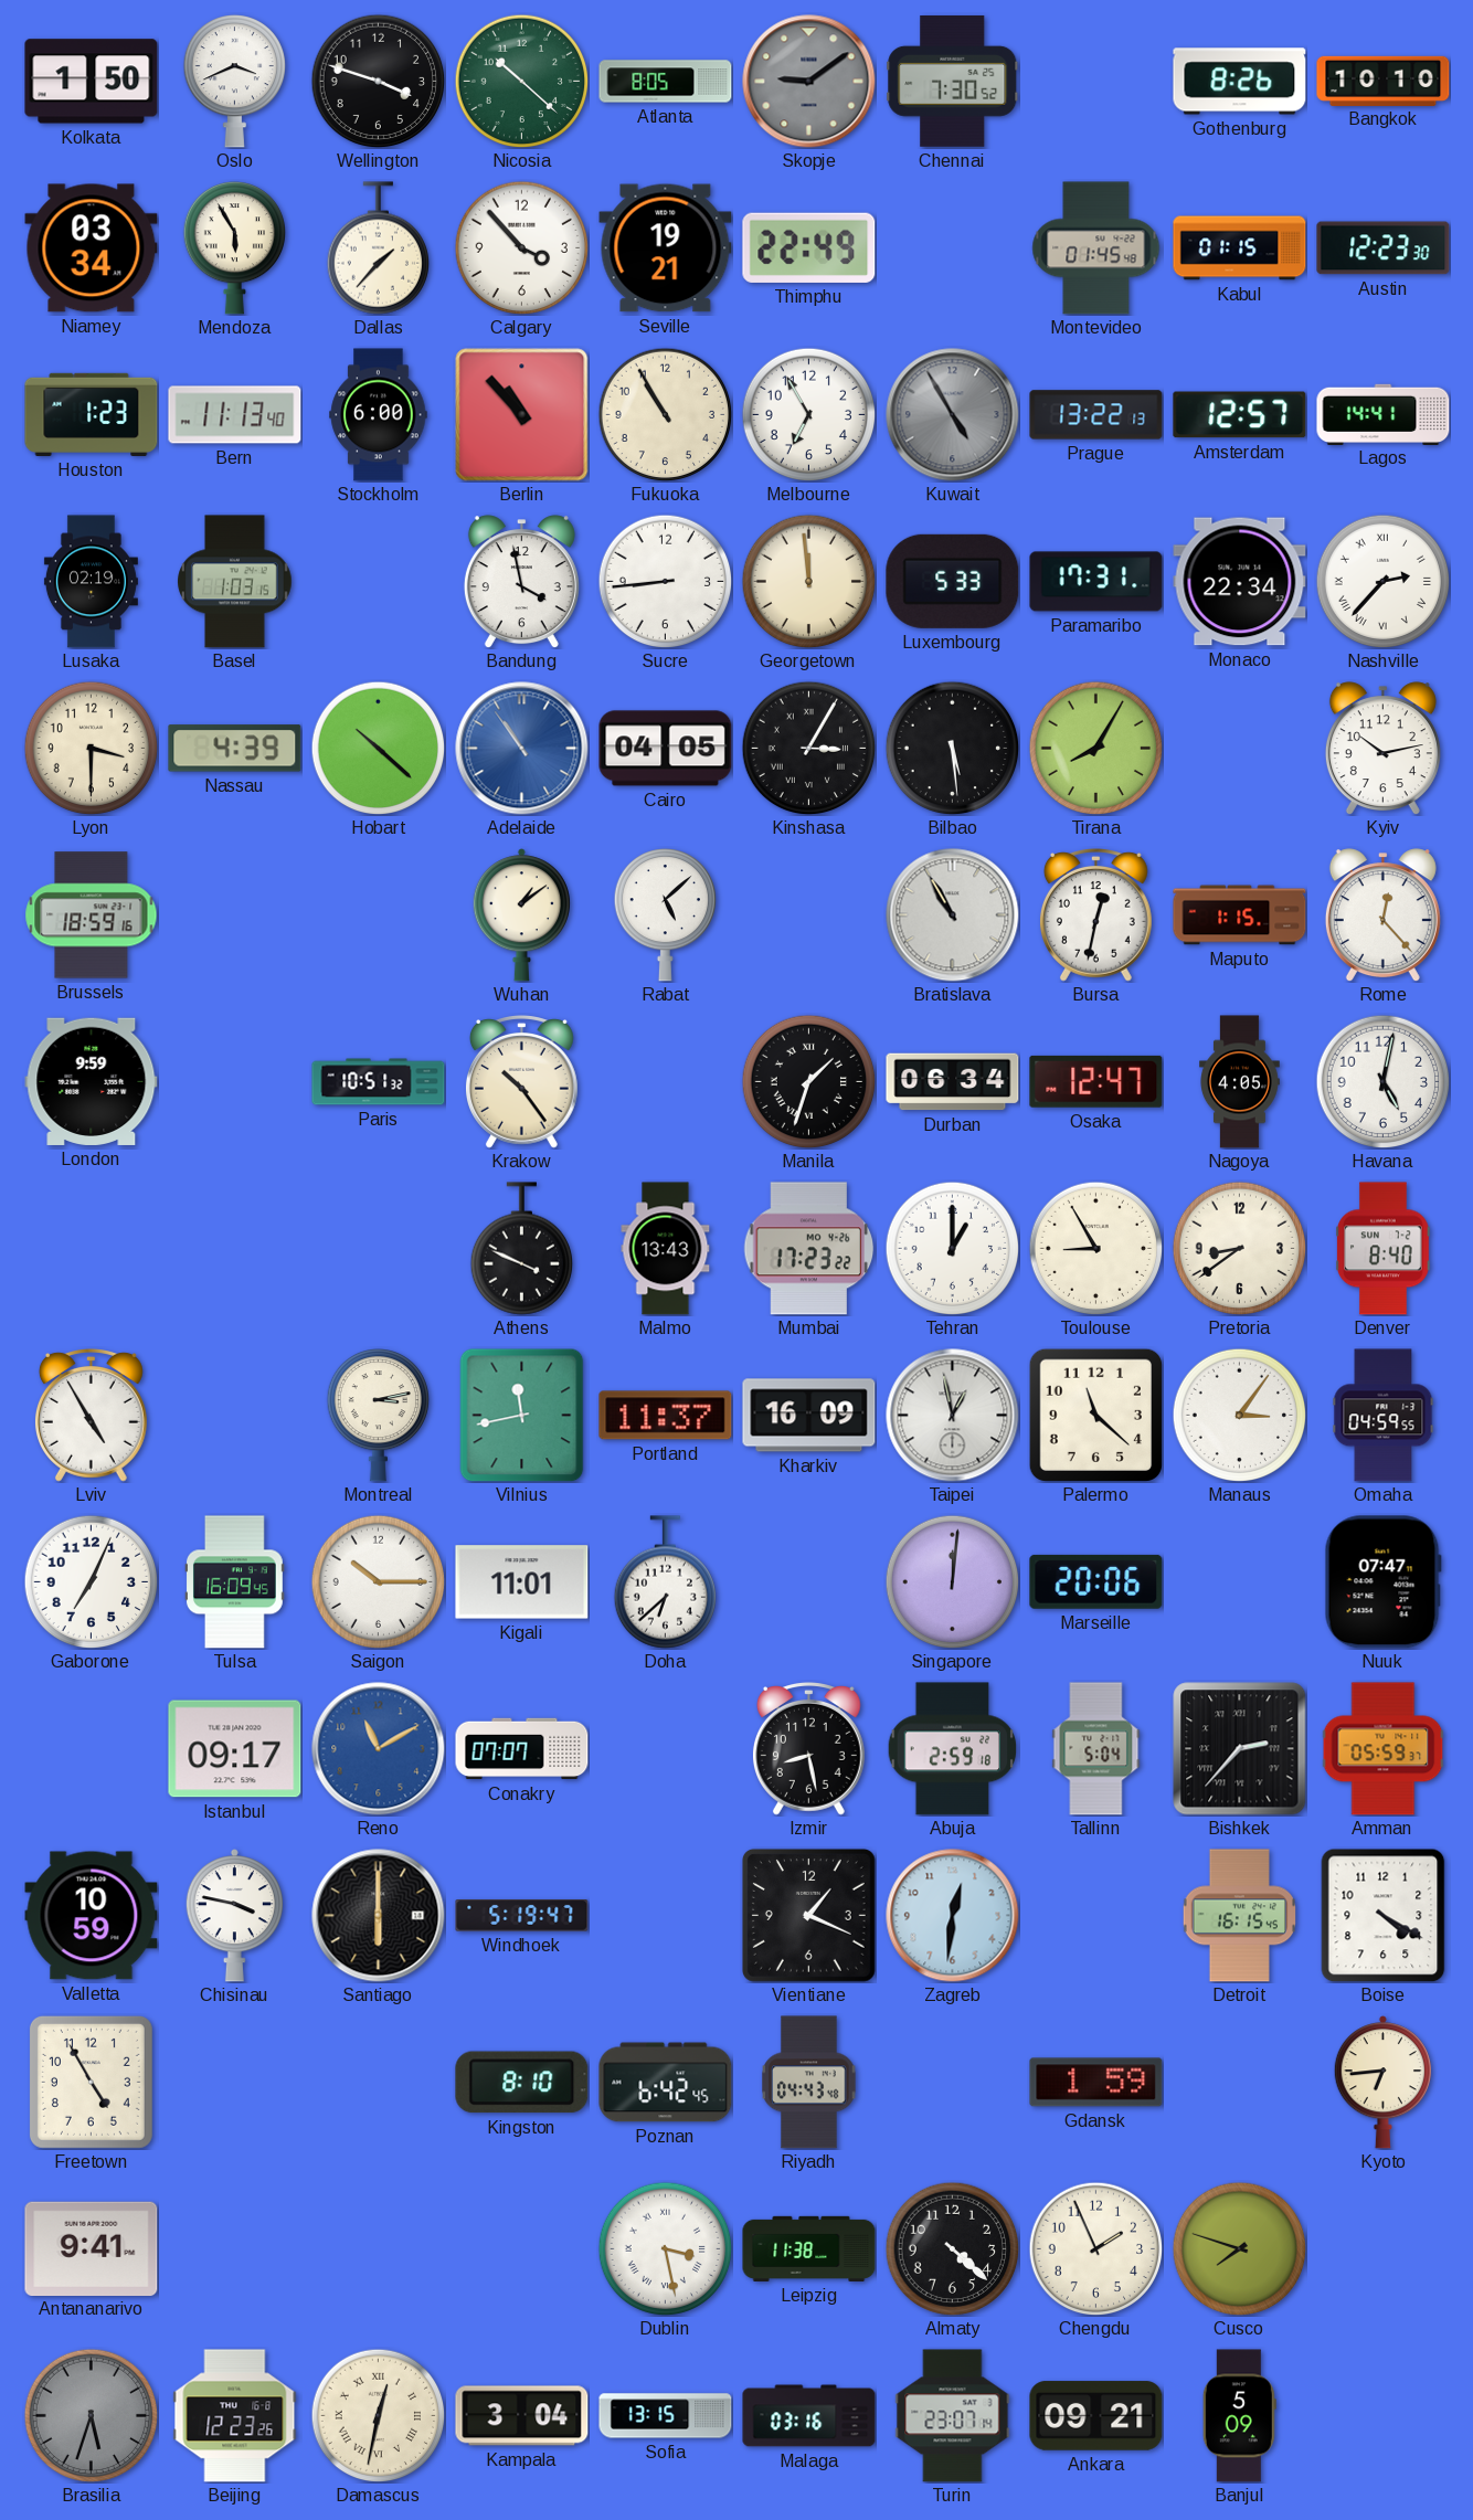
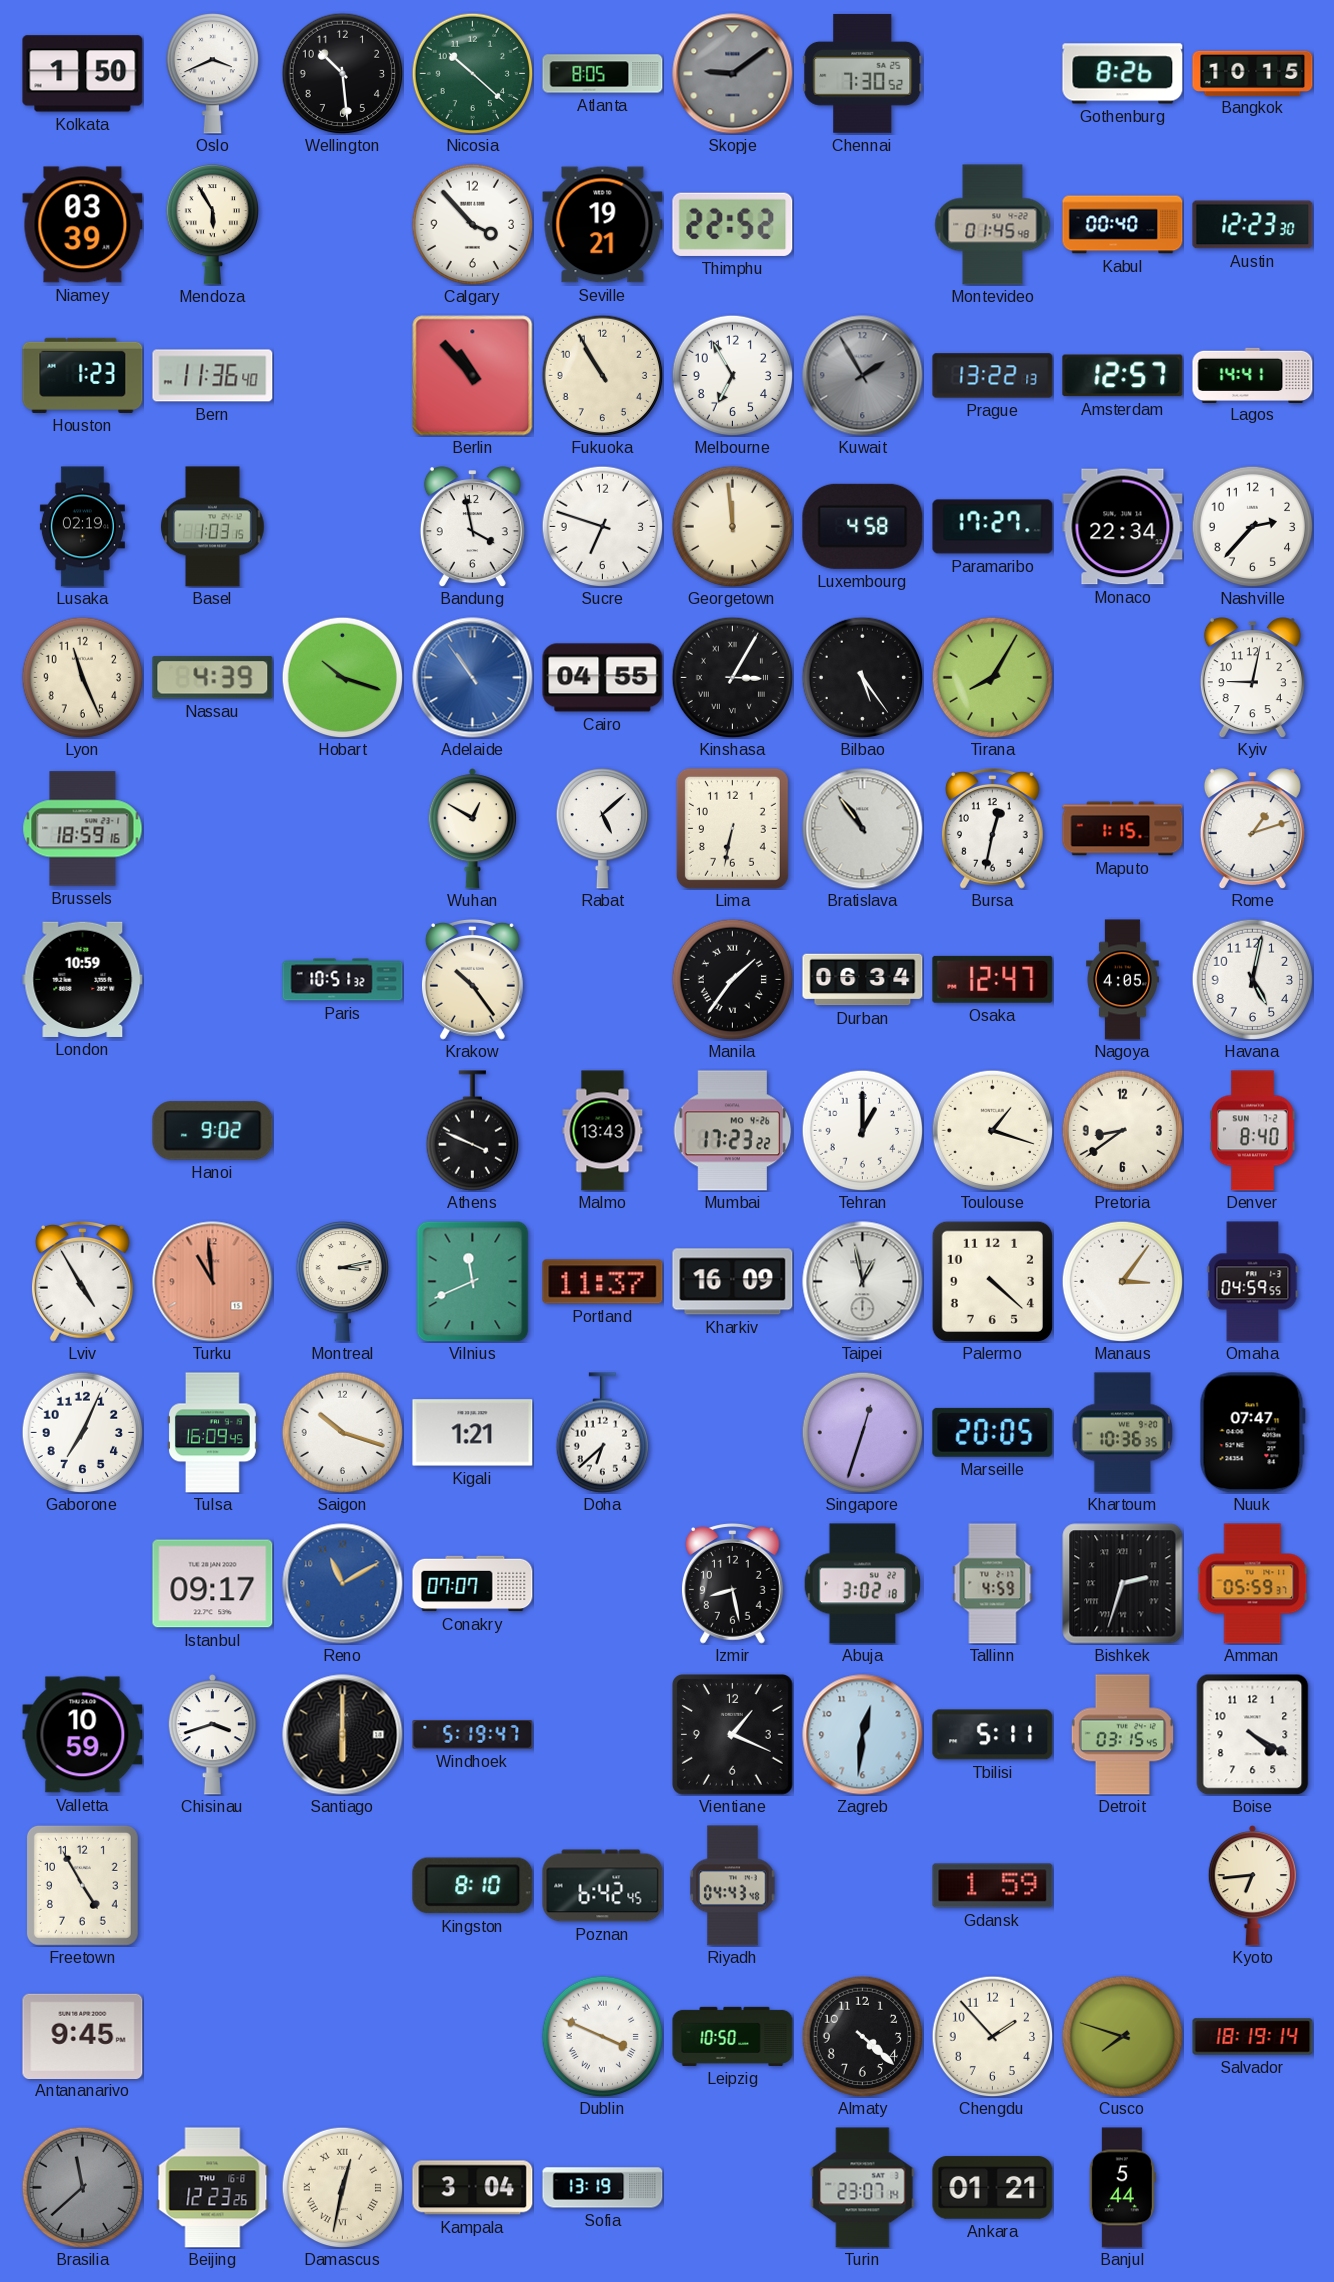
Wellington: 3:48 -> 10:29 (342, 73)
Bangkok: 10:10 -> 10:15 (1253, 73)
Niamey: 03:34 -> 03:39 (83, 225)
Dallas: 1:37 -> none (378, 248)
Thimphu: 22:49 -> 22:52 (733, 224)
Kabul: 01:15 -> 00:40 (1123, 225)
Bern: 11:13 -> 11:36 (213, 376)
Stockholm: 6:00 -> none (379, 415)
Kuwait: 4:55 -> 1:55 (863, 376)
Sucre: 8:44 -> 6:48 (602, 526)
Luxembourg: 5:33 -> 4:58 (863, 526)
Paramaribo: 17:31 -> 17:27 (993, 527)
Nashville numerals: Roman -> Arabic (1252, 526)
Lyon: 3:30 -> 11:26 (82, 677)
Hobart: 10:22 -> 10:18 (342, 677)
Cairo: 04:05 -> 04:55 (603, 678)
Bilbao: 5:29 -> 5:24 (862, 677)
Kyiv: 10:13 -> 9:02 (1252, 678)
Wuhan: 1:09 -> 12:50 (472, 829)
Lima: none -> 6:32 (732, 828)
Bratislava: 10:55 -> 10:54 (863, 829)
Rome: 12:23 -> 1:12 (1252, 829)
London: 9:59 -> 10:59 (83, 979)
Manila: 1:33 -> 1:36 (732, 979)
Hanoi: none -> 9:02 (213, 1131)
Toulouse: 8:55 -> 1:18 (992, 1130)
Turku: none -> 10:59 (213, 1282)
Vilnius: 11:43 -> 11:41 (473, 1281)
Palermo: 11:22 -> 4:22 (992, 1281)
Saigon: 10:15 -> 10:18 (342, 1432)
Kigali: 11:01 -> 1:21 (473, 1433)
Singapore: 12:01 -> 12:33 (862, 1432)
Marseille: 20:06 -> 20:05 (993, 1432)
Khartoum: none -> 10:36 (1123, 1433)
Abuja: 2:59 -> 3:02 (863, 1584)
Tallinn: 5:04 -> 4:59 (993, 1584)
Bishkek: 2:37 -> 2:33 (1123, 1584)
Chisinau: 3:47 -> 3:42 (212, 1735)
Tbilisi: none -> 5:11 (993, 1735)
Detroit: 16:15 -> 03:15 (1122, 1735)
Antananarivo: 9:41 -> 9:45 (83, 2036)
Dublin: 3:28 -> 3:49 (602, 2036)
Leipzig: 11:38 -> 10:50 (733, 2036)
Chengdu: 1:56 -> 1:53 (992, 2036)
Salvador: none -> 18:19 (1253, 2037)
Brasilia: 5:33 -> 11:38 (82, 2187)
Sofia: 13:15 -> 13:19 (603, 2188)
Malaga: 03:16 -> none (809, 2416)
Ankara: 09:21 -> 01:21 (993, 2188)
Banjul: 5:09 -> 5:44 (1122, 2188)
